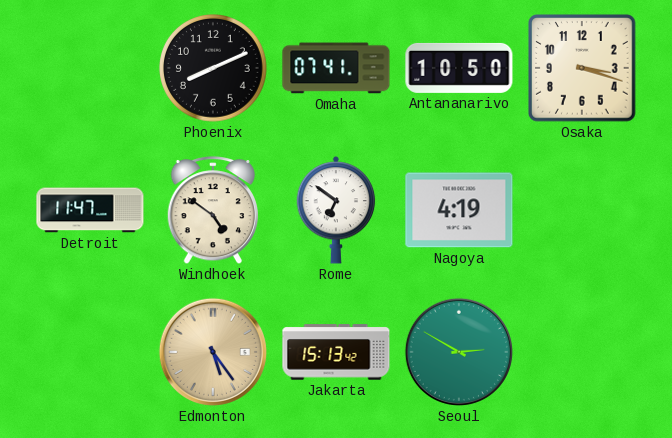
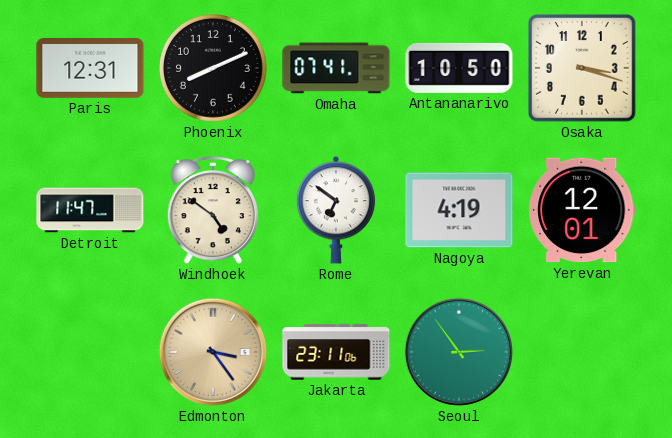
Paris: none -> 12:31 (90, 69)
Yerevan: none -> 12:01 (582, 210)
Edmonton: 5:24 -> 3:24 (213, 352)
Jakarta: 15:13 -> 23:11 (336, 352)
Seoul: 2:50 -> 2:54 (459, 352)
